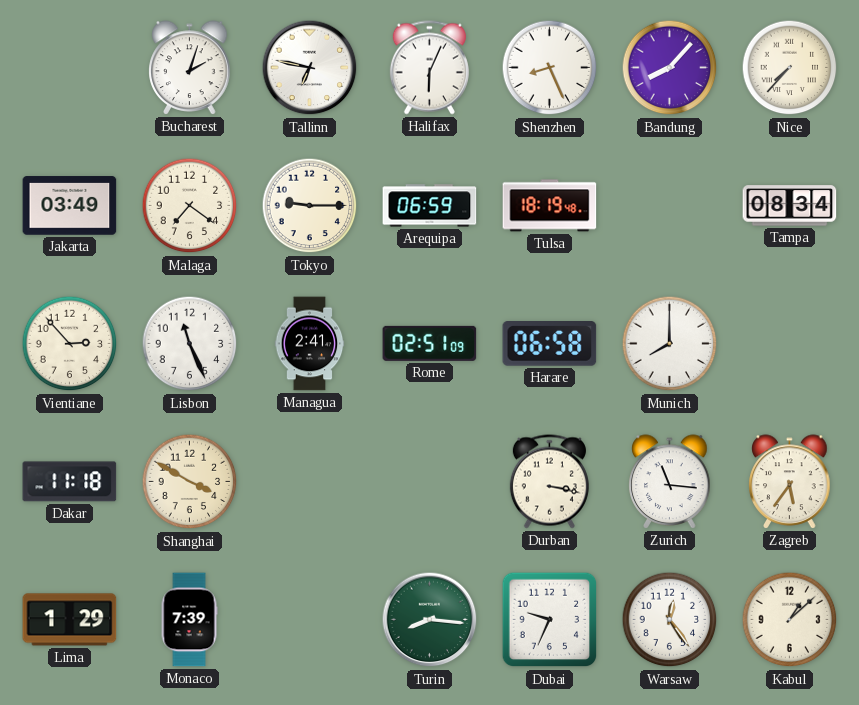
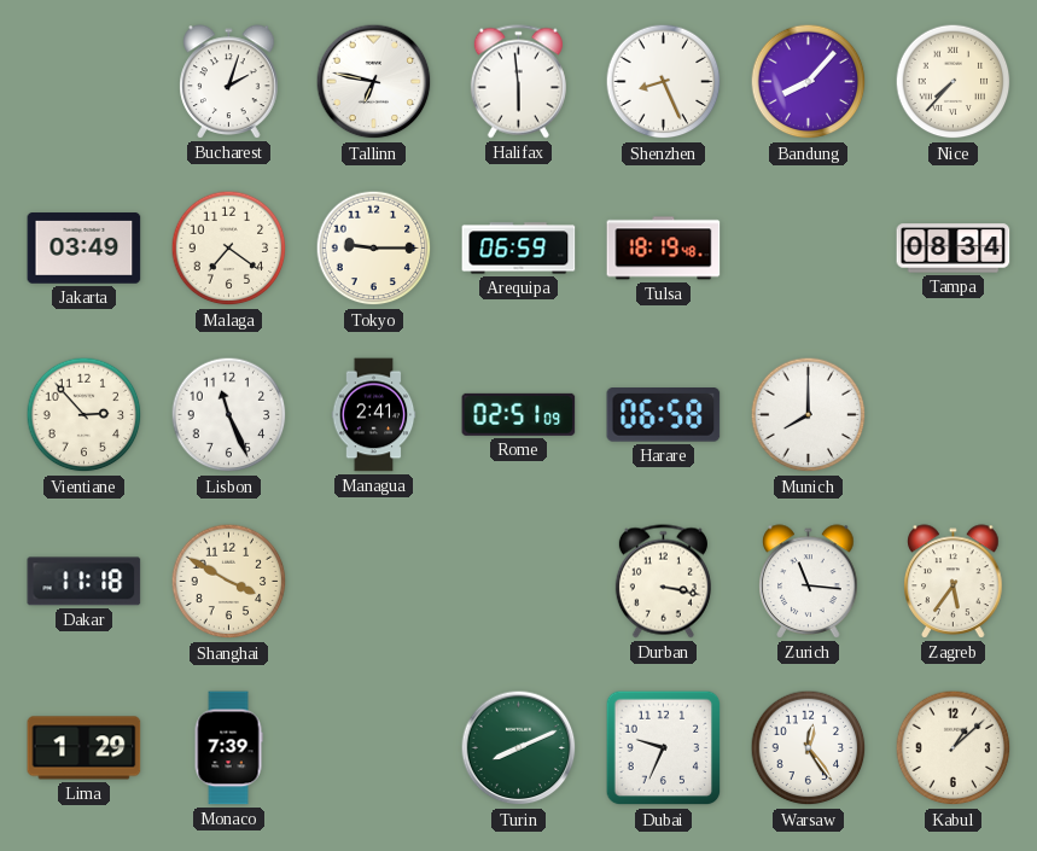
Halifax: 6:04 -> 5:59 (518, 82)
Turin: 8:16 -> 8:11 (519, 748)
